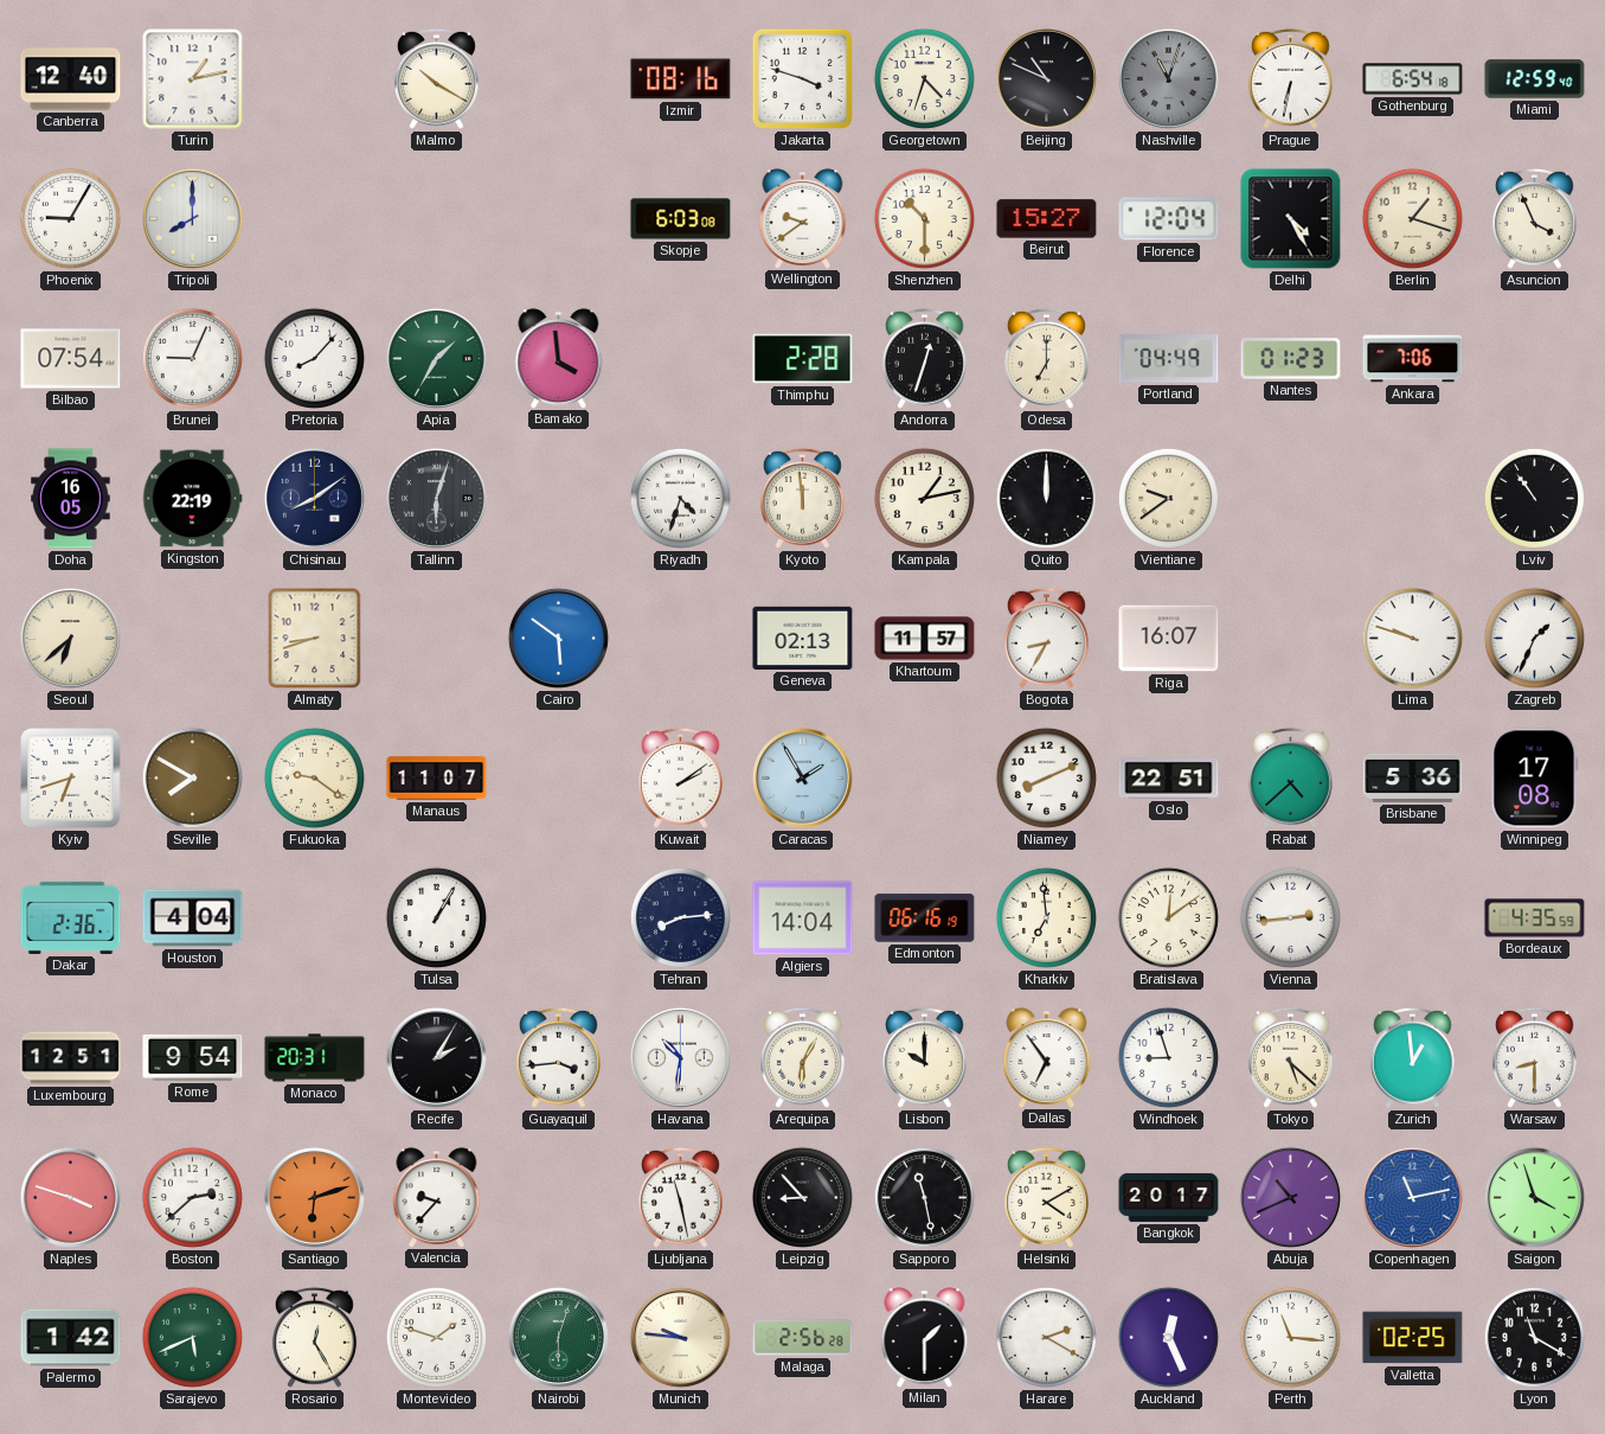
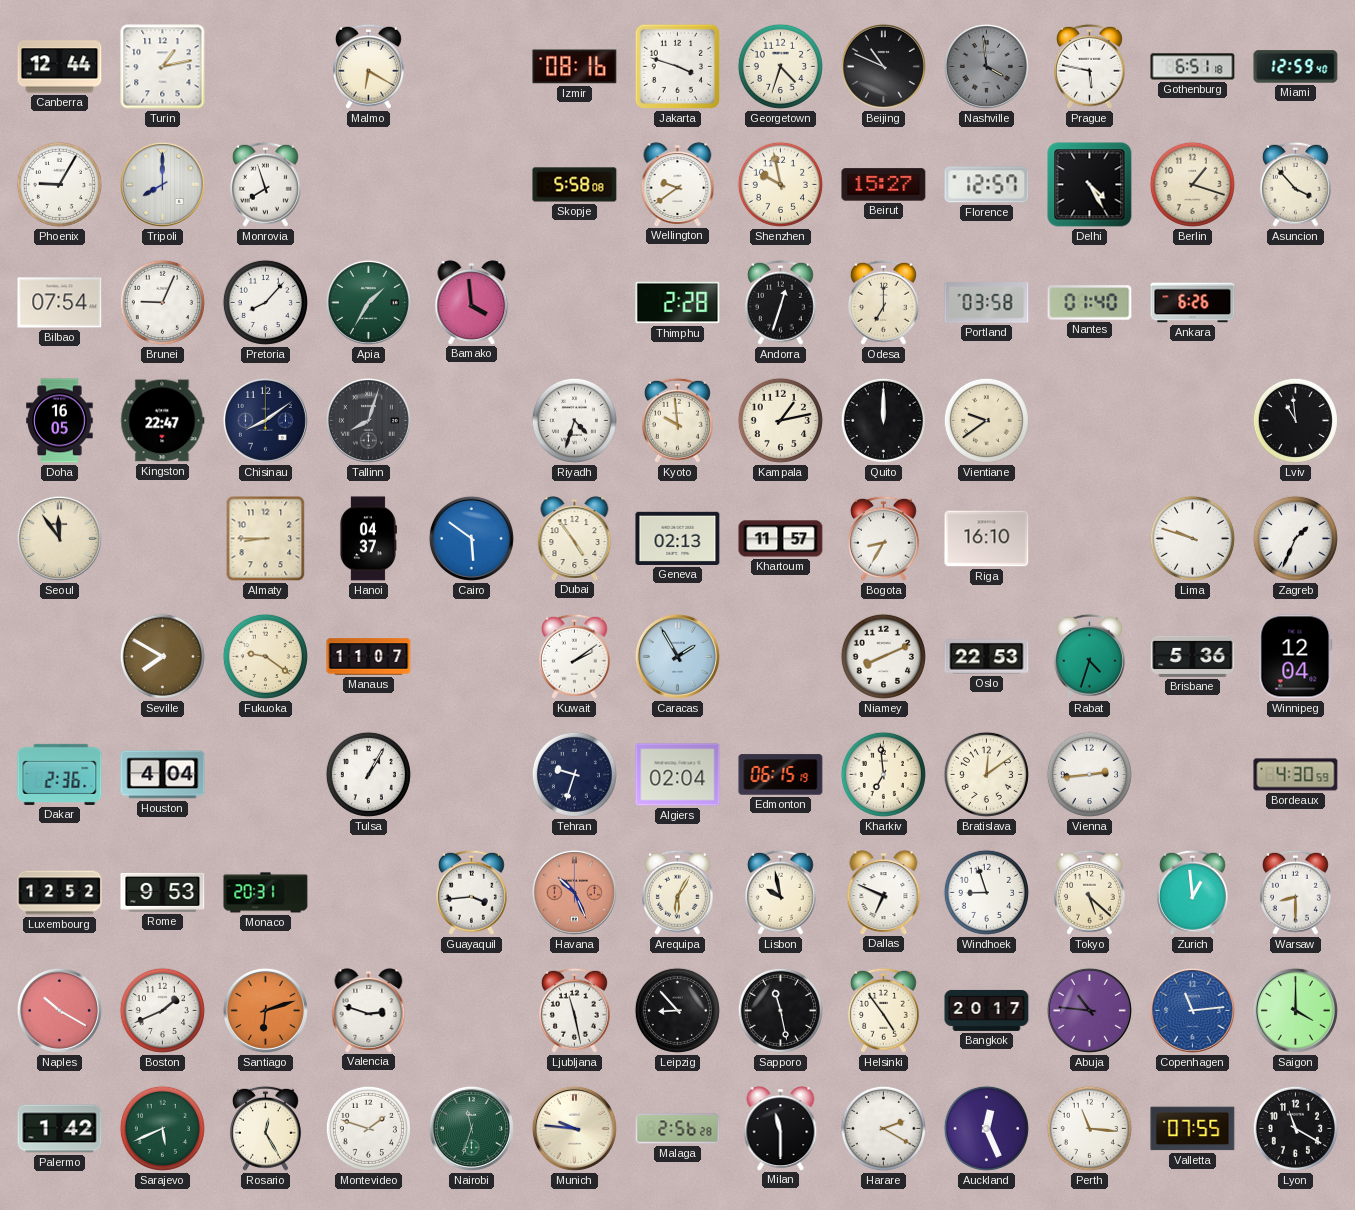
Canberra: 12:40 -> 12:44 (60, 67)
Malmo: 10:20 -> 6:20 (368, 66)
Nashville: 11:03 -> 3:59 (986, 66)
Prague: 6:32 -> 5:47 (1089, 66)
Gothenburg: 6:54 -> 6:51 (1193, 67)
Monrovia: none -> 7:57 (265, 184)
Skopje: 6:03 -> 5:58 (575, 185)
Shenzhen: 10:30 -> 9:58 (780, 184)
Florence: 12:04 -> 12:57 (987, 185)
Asuncion: 3:56 -> 3:53 (1295, 184)
Portland: 04:49 -> 03:58 (987, 303)
Nantes: 01:23 -> 01:40 (1090, 303)
Ankara: 7:06 -> 6:26 (1193, 303)
Kingston: 22:19 -> 22:47 (163, 421)
Tallinn: 6:03 -> 8:03 (368, 420)
Kyoto: 11:59 -> 9:59 (677, 420)
Lviv: 10:54 -> 10:59 (1295, 420)
Seoul: 6:38 -> 11:54 (59, 538)
Almaty: 8:42 -> 8:45 (266, 539)
Hanoi: none -> 04:37 (368, 539)
Dubai: none -> 4:54 (575, 538)
Riga: 16:07 -> 16:10 (987, 539)
Kyiv: 6:42 -> none (71, 779)
Oslo: 22:51 -> 22:53 (987, 657)
Rabat: 4:38 -> 4:33 (1089, 656)
Winnipeg: 17:08 -> 12:04 (1296, 657)
Tehran: 8:14 -> 9:33 (574, 774)
Algiers: 14:04 -> 02:04 (678, 775)
Edmonton: 06:16 -> 06:15 (781, 775)
Bordeaux: 4:35 -> 4:30 (1296, 775)
Luxembourg: 12:51 -> 12:52 (60, 893)
Rome: 9:54 -> 9:53 (163, 892)
Recife: 2:05 -> none (436, 1057)
Havana: 10:31 -> 10:26 (574, 892)
Havana dial: white -> salmon (574, 892)
Lisbon: 10:00 -> 9:58 (780, 892)
Dallas: 6:54 -> 6:49 (884, 892)
Naples: 3:48 -> 10:20 (59, 1010)
Boston: 2:38 -> 1:41 (162, 1010)
Valencia: 9:37 -> 2:48 (369, 1010)
Helsinki: 4:10 -> 4:54 (883, 1010)
Abuja: 10:41 -> 10:46 (1089, 1010)
Copenhagen: 11:13 -> 11:14 (1192, 1010)
Saigon: 3:57 -> 4:00 (1295, 1010)
Nairobi: 6:03 -> 11:33 (471, 1128)
Milan: 1:30 -> 11:30 (781, 1128)
Valletta: 02:25 -> 07:55 (1193, 1129)
